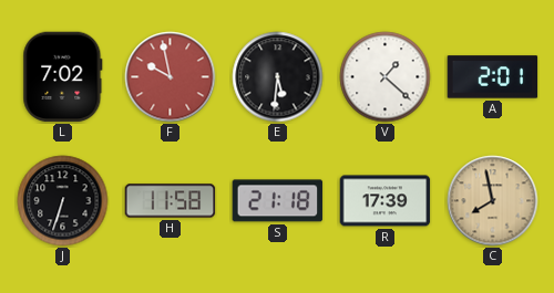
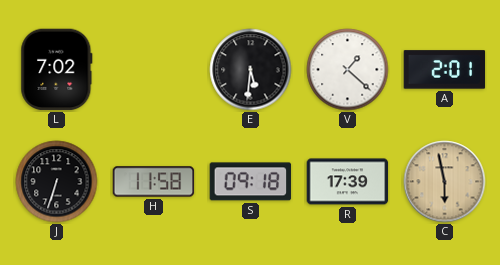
F: 9:58 -> none (171, 77)
S: 21:18 -> 09:18 (251, 182)
C: 7:58 -> 5:58 (445, 182)
